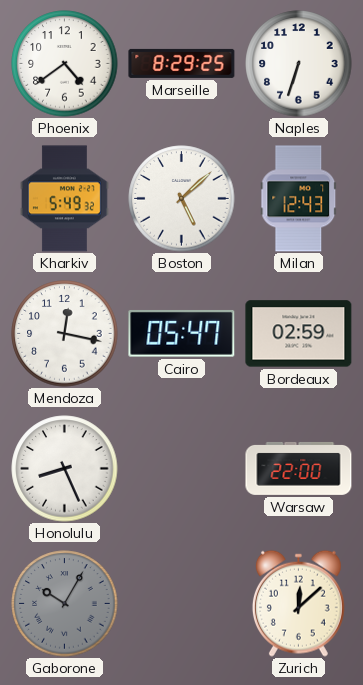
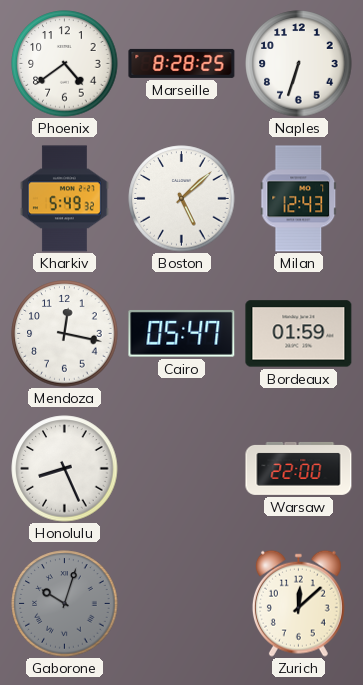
Marseille: 8:29 -> 8:28 (182, 63)
Bordeaux: 02:59 -> 01:59 (299, 334)
Gaborone: 10:05 -> 10:03 (65, 604)
